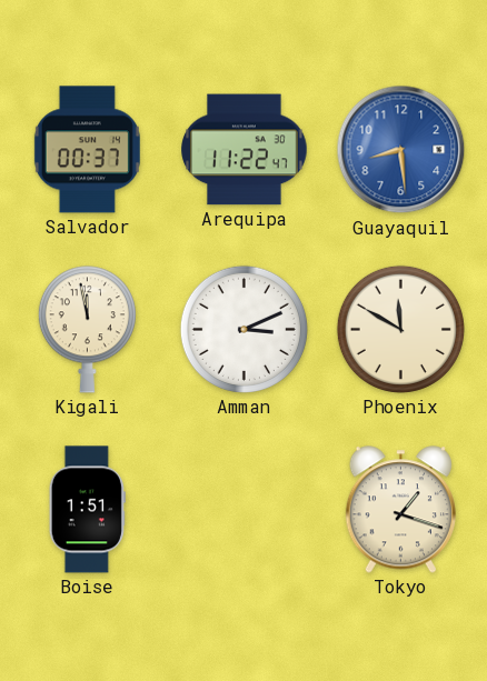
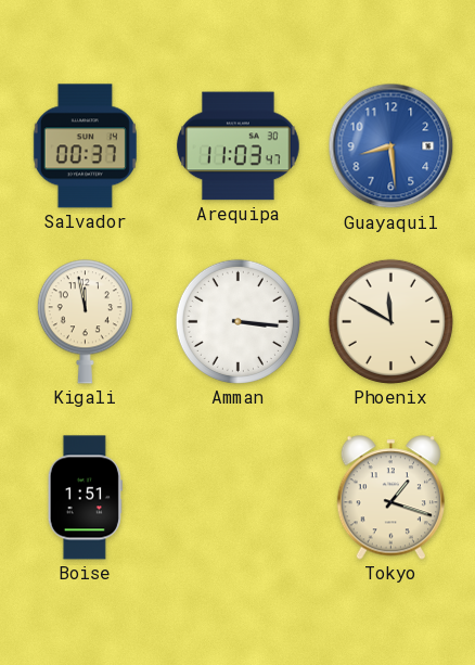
Arequipa: 11:22 -> 11:03 (239, 146)
Amman: 3:11 -> 3:16 (237, 321)
